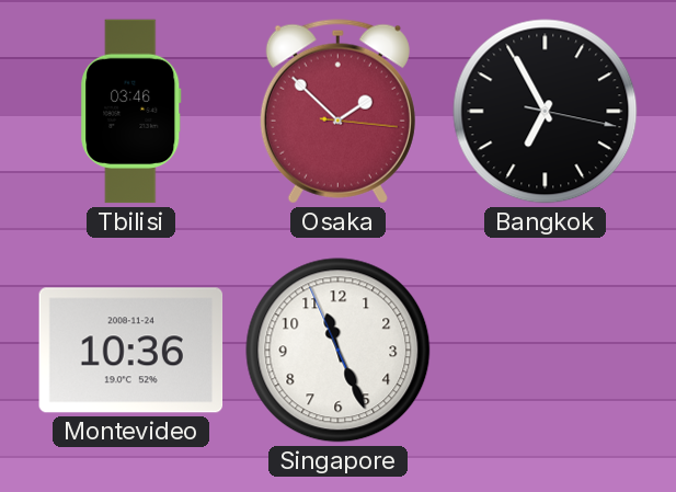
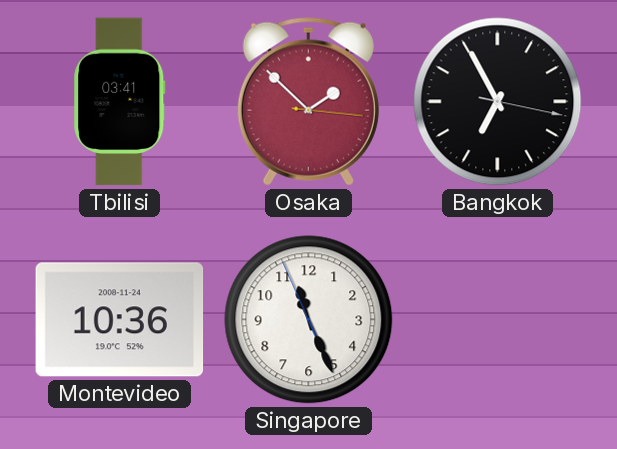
Tbilisi: 03:46 -> 03:41 (120, 102)
